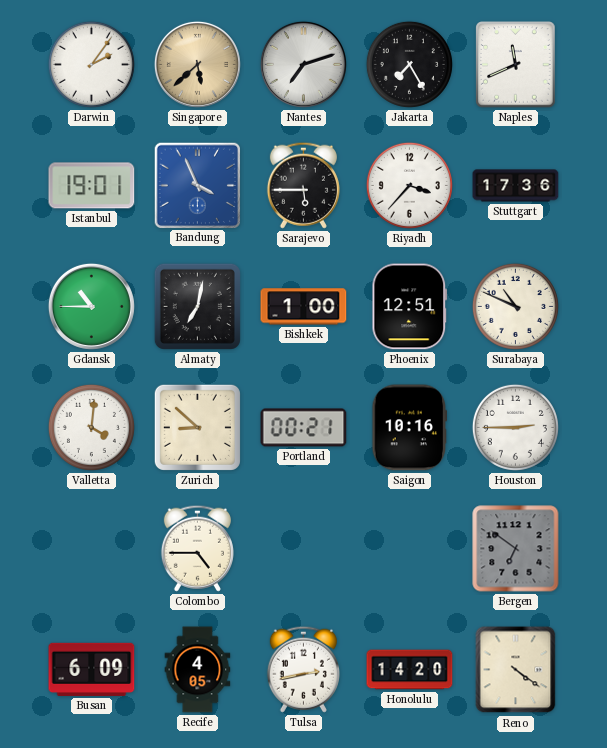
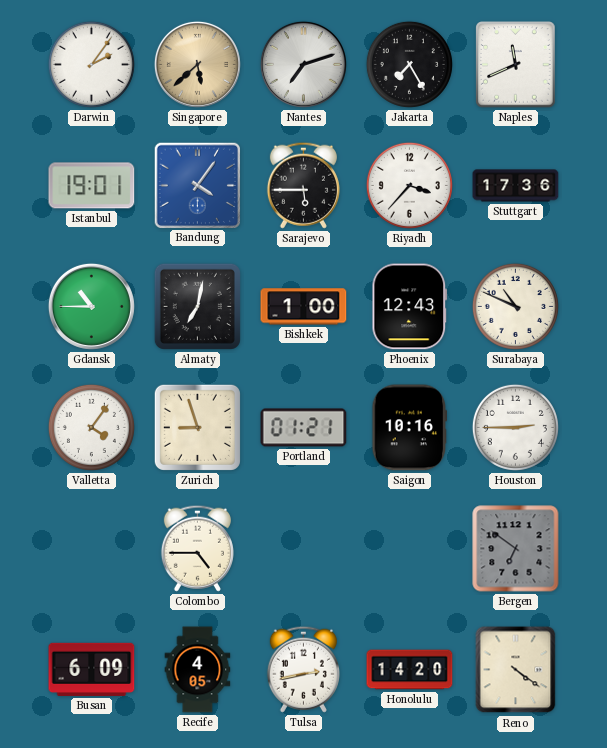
Bandung: 3:56 -> 4:06 (197, 185)
Phoenix: 12:51 -> 12:43 (410, 307)
Valletta: 4:01 -> 4:06 (91, 427)
Zurich: 8:52 -> 8:57 (197, 427)
Portland: 00:21 -> 01:21 (304, 428)
